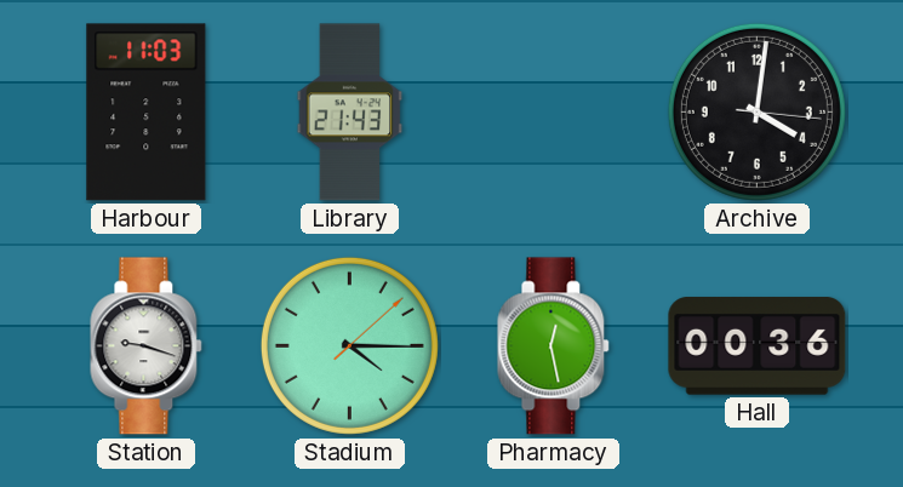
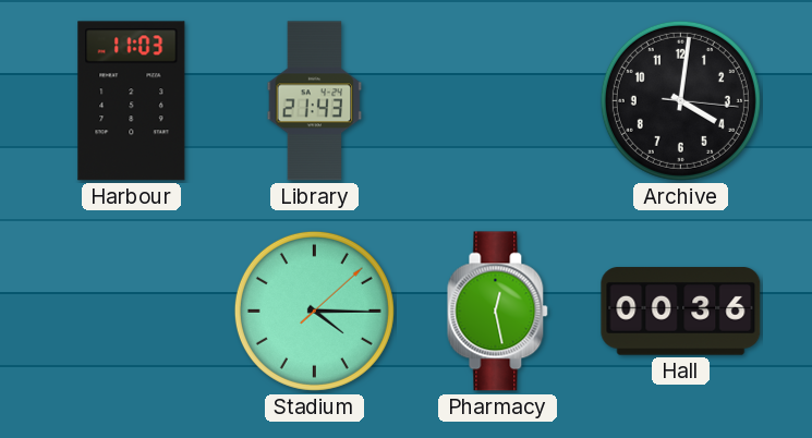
Station: 9:18 -> none (147, 346)
